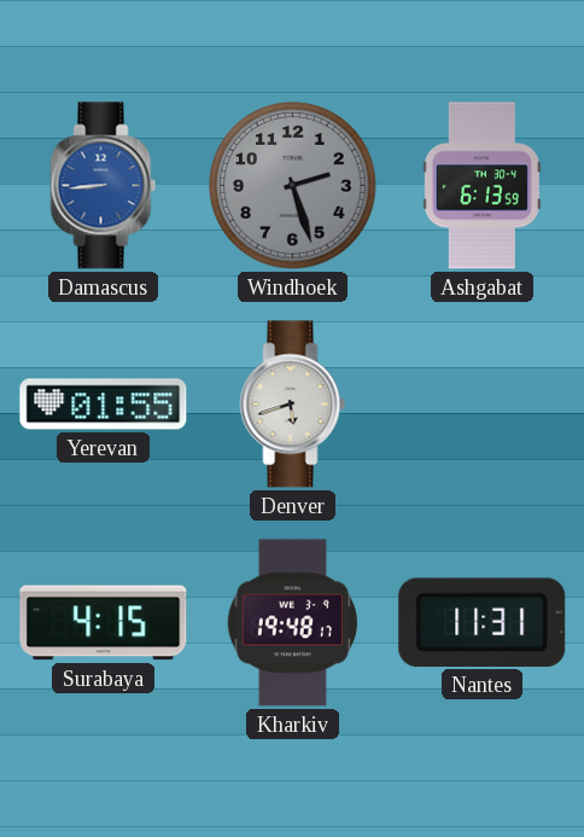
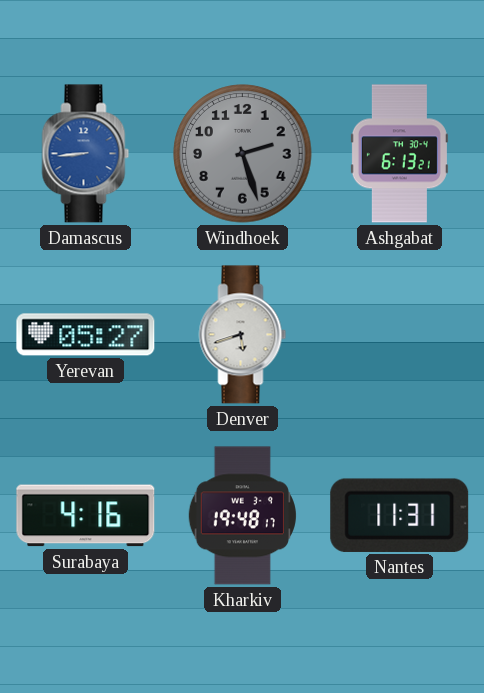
Ashgabat: 6:13:59 -> 6:13:21 (399, 154)
Yerevan: 01:55 -> 05:27 (86, 335)
Surabaya: 4:15 -> 4:16 (86, 516)
